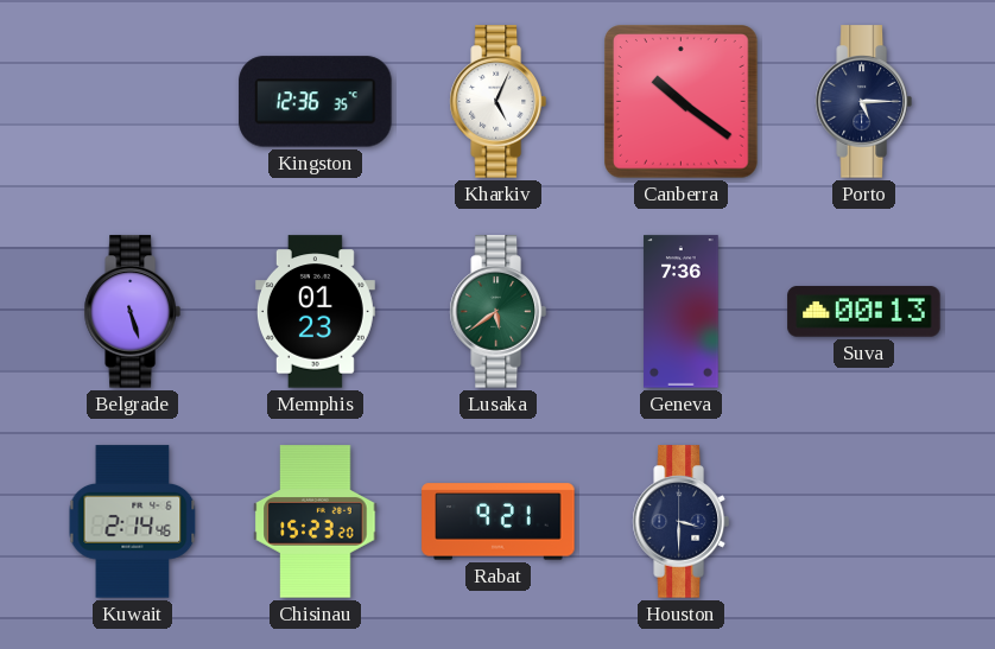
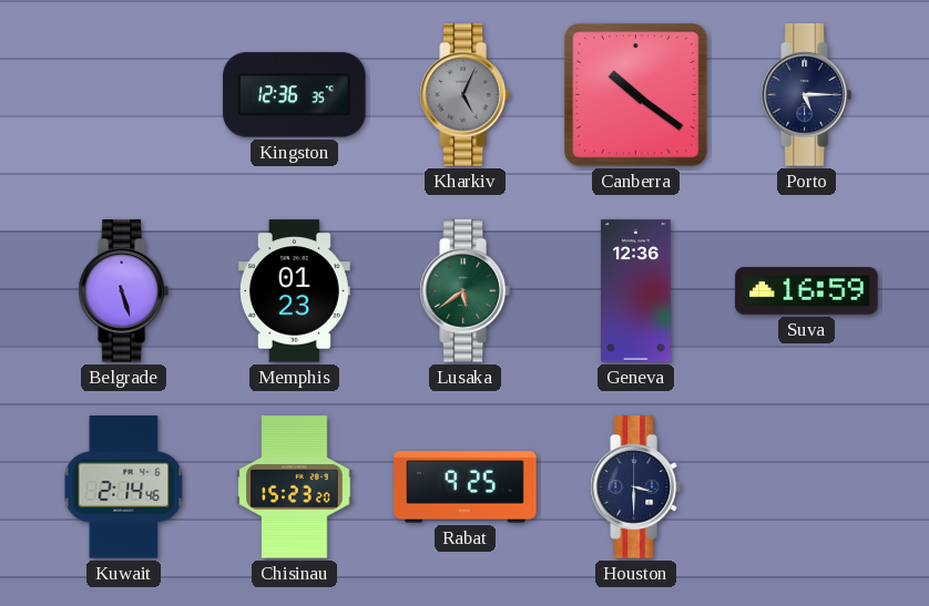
Kharkiv dial: white -> grey (465, 95)
Geneva: 7:36 -> 12:36 (636, 291)
Suva: 00:13 -> 16:59 (807, 291)
Rabat: 9:21 -> 9:25 (466, 487)
